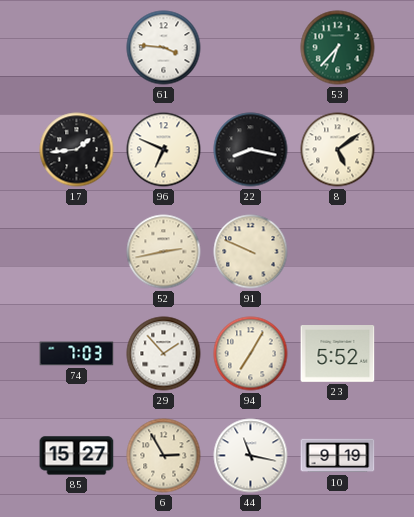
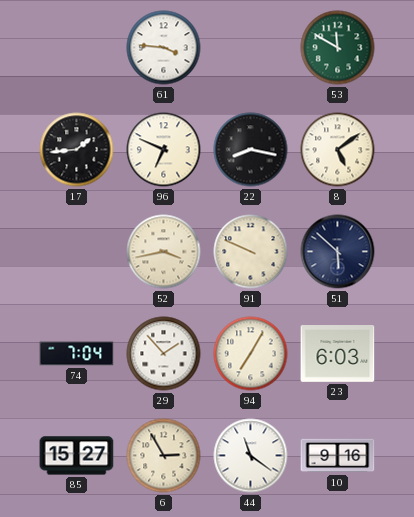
53: 6:37 -> 11:50 (338, 48)
52: 2:43 -> 3:43 (164, 252)
51: none -> 5:52 (338, 252)
74: 7:03 -> 7:04 (77, 354)
23: 5:52 -> 6:03 (338, 354)
44: 11:17 -> 11:21 (251, 456)
10: 9:19 -> 9:16 (338, 456)
